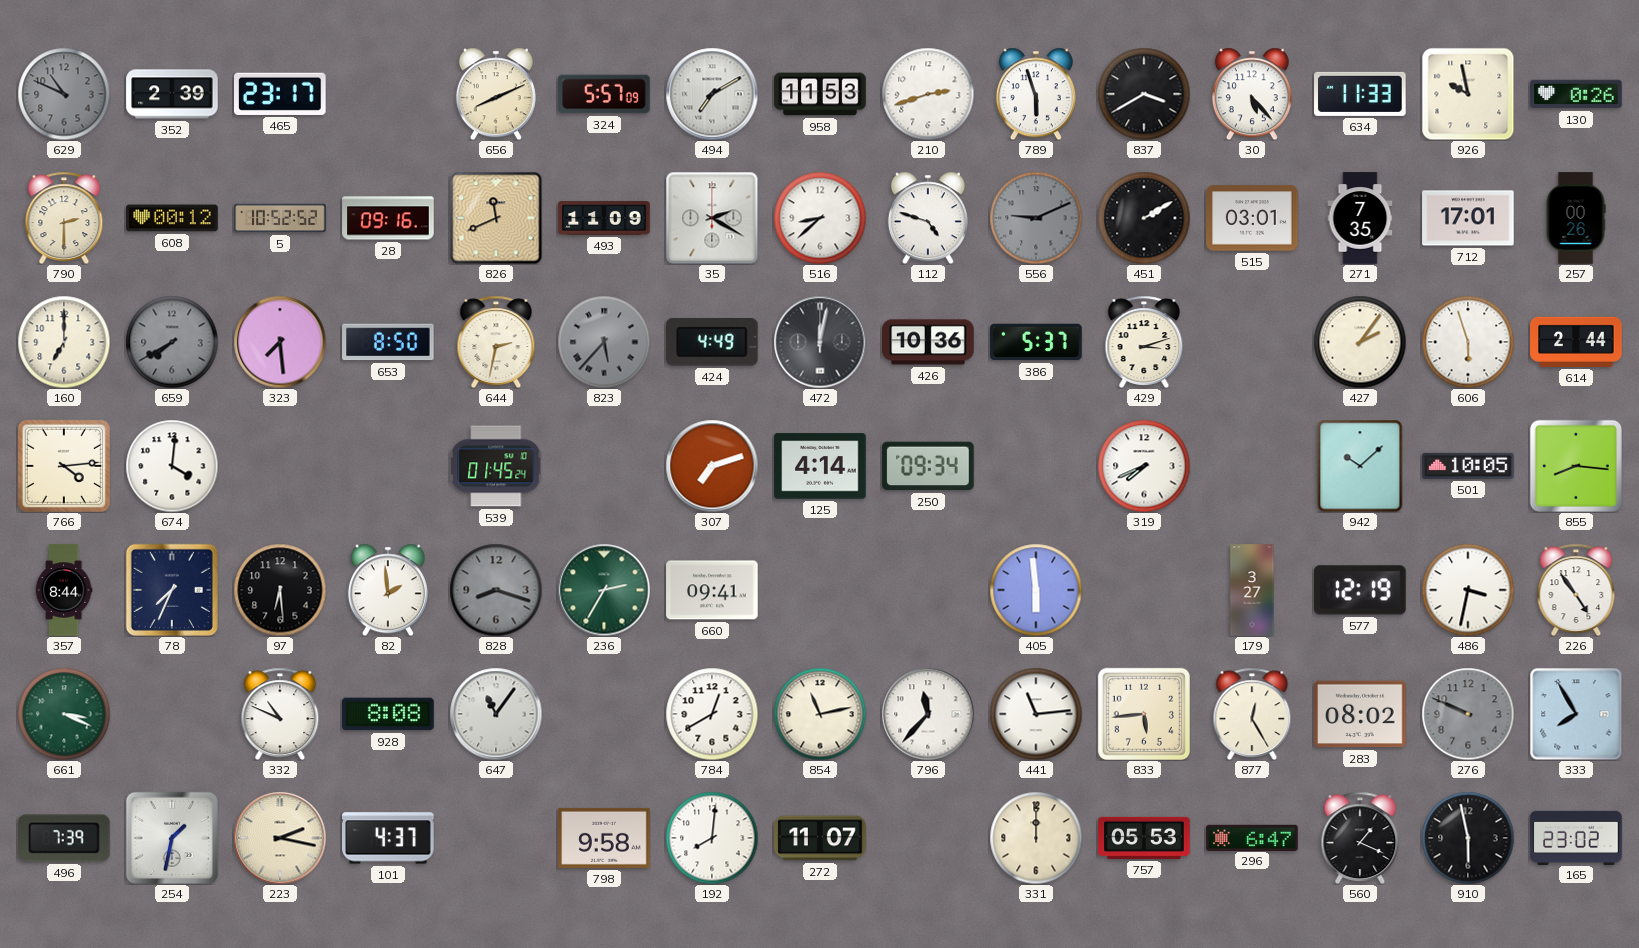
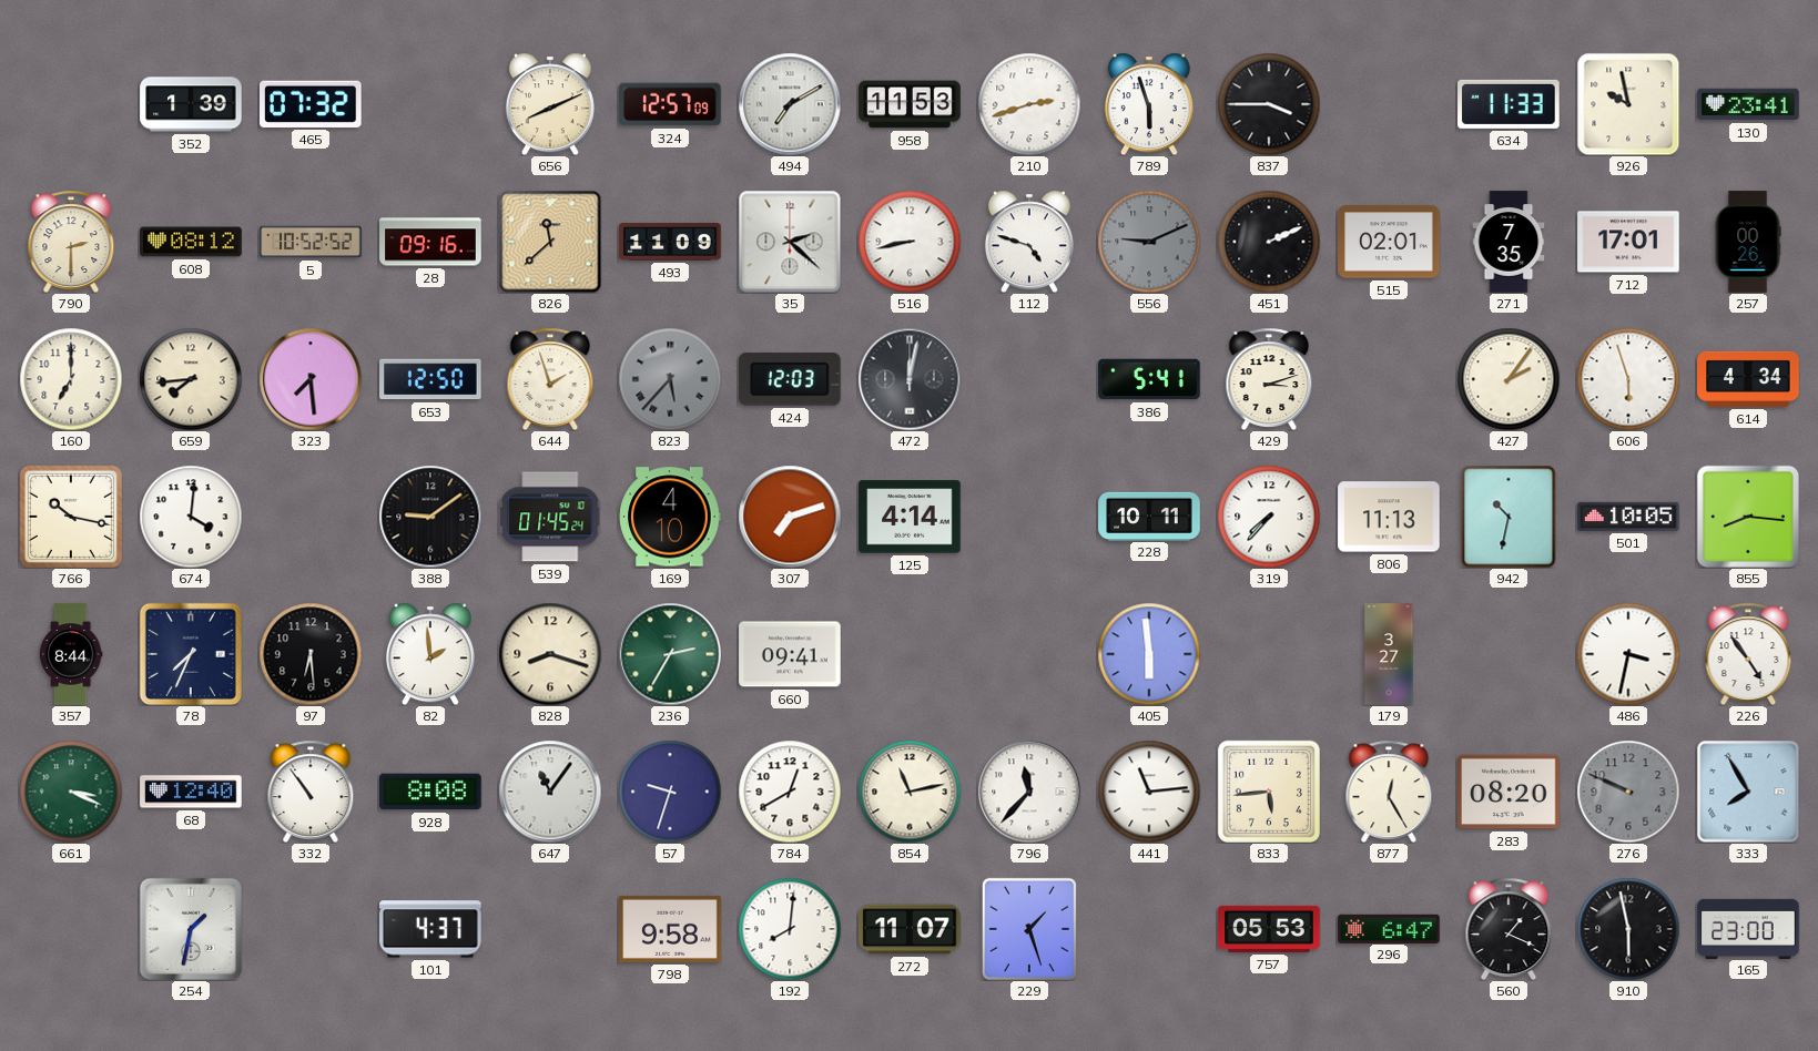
629: 10:49 -> none (64, 94)
352: 2:39 -> 1:39 (191, 104)
465: 23:17 -> 07:32 (312, 104)
324: 5:57 -> 12:57 (670, 104)
837: 3:40 -> 3:45 (1269, 104)
30: 5:23 -> none (1252, 94)
130: 0:26 -> 23:41 (1748, 104)
608: 00:12 -> 08:12 (191, 242)
826: 11:41 -> 11:38 (550, 242)
35: 2:20 -> 2:22 (790, 242)
516: 8:38 -> 8:43 (910, 242)
451: 2:10 -> 2:11 (1269, 242)
515: 03:01 -> 02:01 (1389, 242)
659: 7:40 -> 7:44 (191, 379)
659 dial: grey -> cream (191, 379)
653: 8:50 -> 12:50 (430, 379)
644: 2:32 -> 1:57 (550, 378)
424: 4:49 -> 12:03 (791, 379)
426: 10:36 -> none (928, 342)
386: 5:37 -> 5:41 (1149, 379)
614: 2:44 -> 4:34 (1748, 379)
766: 4:14 -> 10:17 (71, 517)
388: none -> 9:09 (430, 517)
169: none -> 4:10 (670, 517)
250: 09:34 -> none (928, 466)
228: none -> 10:11 (1149, 516)
319: 7:41 -> 7:37 (1269, 517)
806: none -> 11:13 (1389, 517)
942: 10:08 -> 10:32 (1509, 517)
828 dial: grey -> cream (550, 654)
577: 12:19 -> none (1361, 590)
68: none -> 12:40 (191, 792)
332: 10:49 -> 10:54 (311, 790)
57: none -> 9:33 (670, 792)
283: 08:02 -> 08:20 (1509, 792)
496: 7:39 -> none (64, 838)
223: 2:17 -> none (280, 838)
229: none -> 1:27 (1029, 929)
331: 12:00 -> none (1036, 838)
165: 23:02 -> 23:00 (1748, 928)
